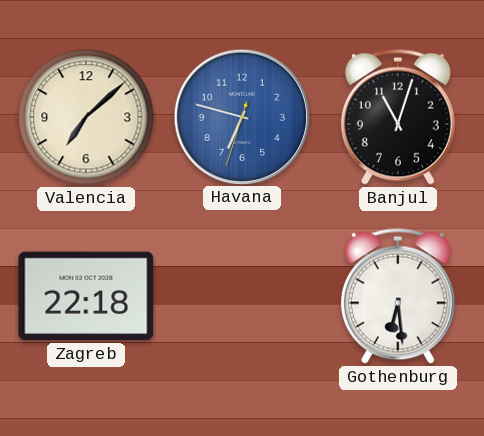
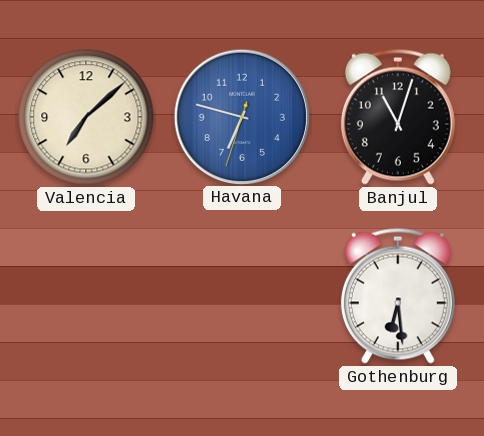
Zagreb: 22:18 -> none (86, 296)
